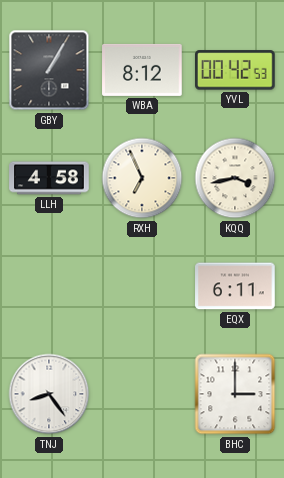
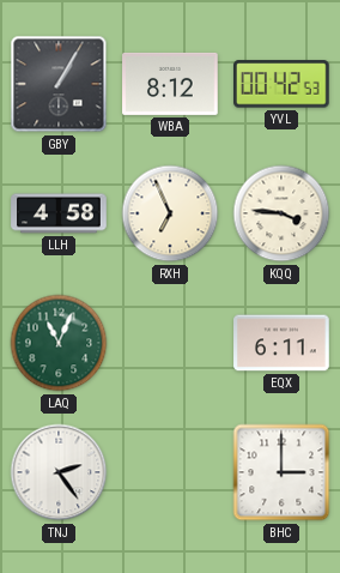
KQQ: 3:43 -> 3:46 (281, 213)
LAQ: none -> 11:04 (59, 343)
TNJ: 8:24 -> 2:24 (59, 472)
